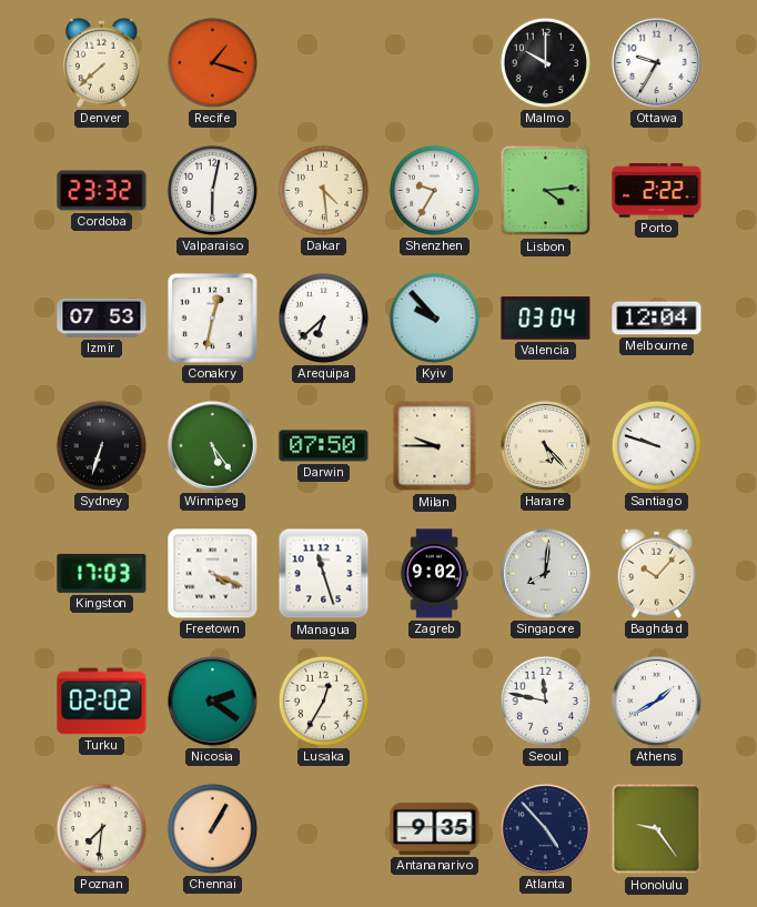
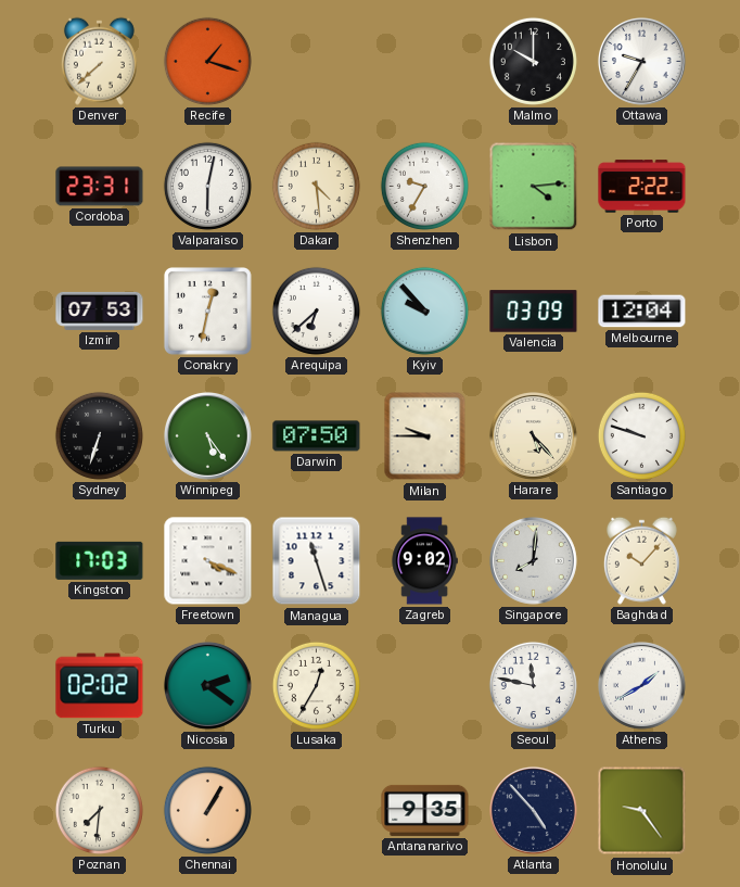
Cordoba: 23:32 -> 23:31 (100, 187)
Valencia: 03:04 -> 03:09 (534, 312)
